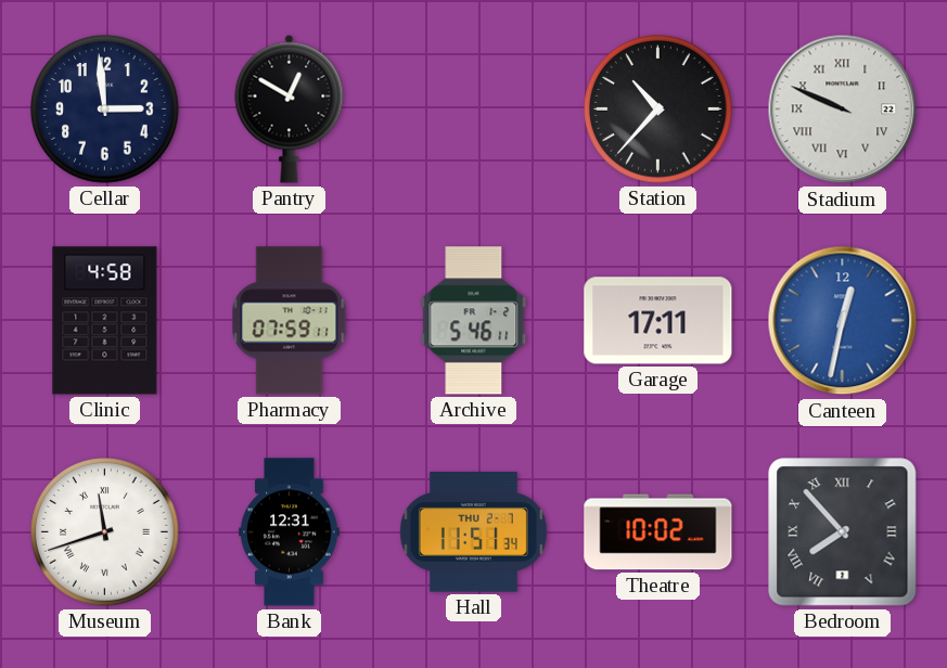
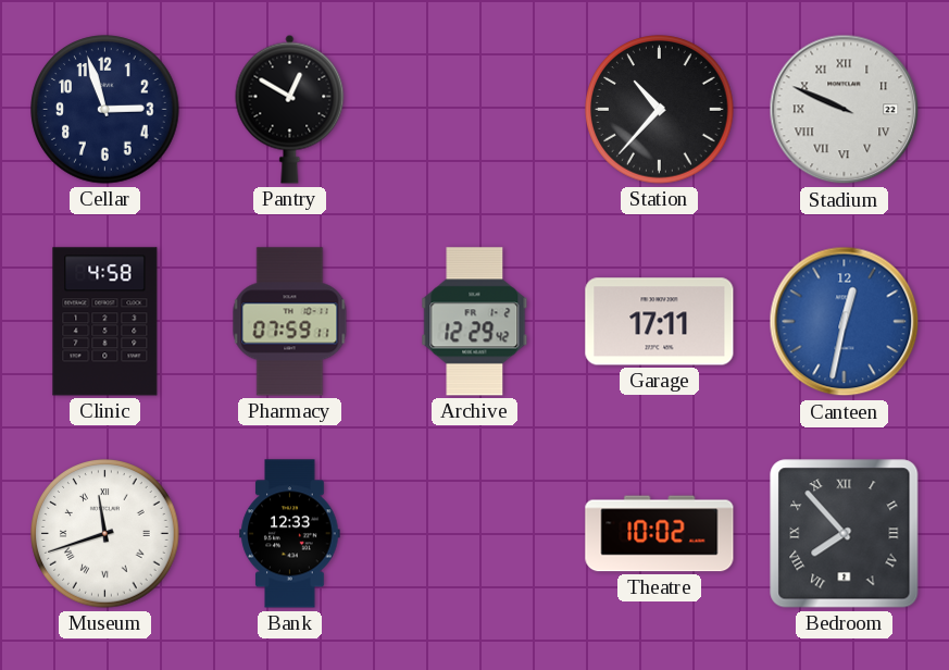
Cellar: 2:59 -> 2:57 (105, 110)
Archive: 5:46 -> 12:29 (475, 322)
Bank: 12:31 -> 12:33 (290, 534)
Hall: 11:51 -> none (473, 532)
